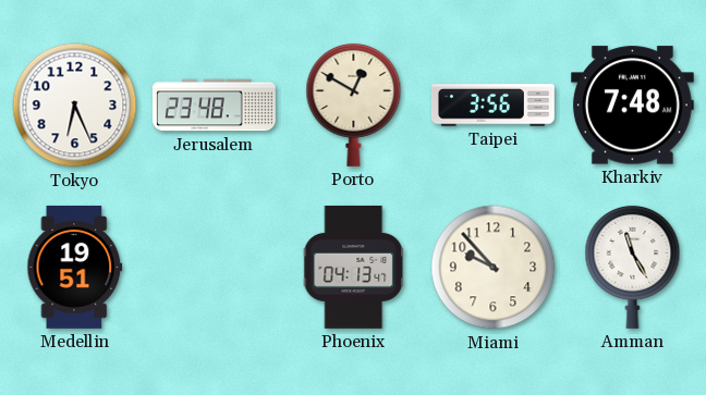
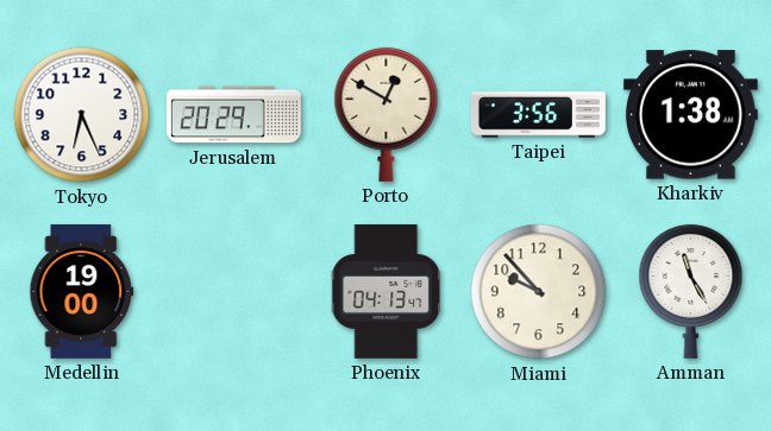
Jerusalem: 23:48 -> 20:29 (233, 115)
Kharkiv: 7:48 -> 1:38 (690, 115)
Medellin: 19:51 -> 19:00 (82, 291)
